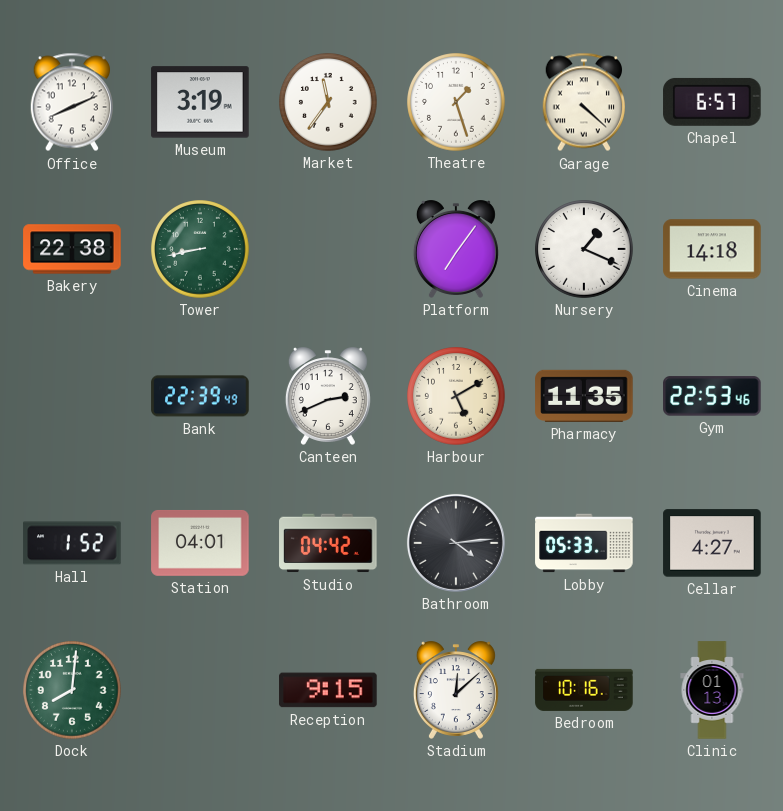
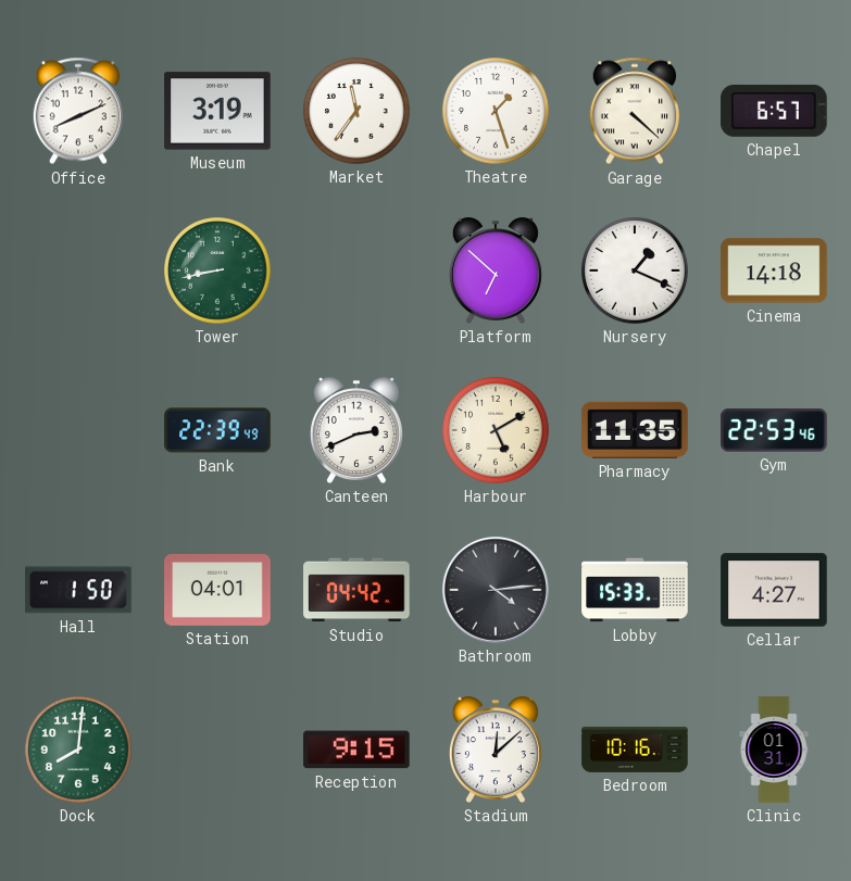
Bakery: 22:38 -> none (72, 249)
Platform: 7:06 -> 6:52 (496, 270)
Hall: 1:52 -> 1:50 (78, 590)
Lobby: 05:33 -> 15:33 (635, 590)
Clinic: 01:13 -> 01:31 (774, 750)
